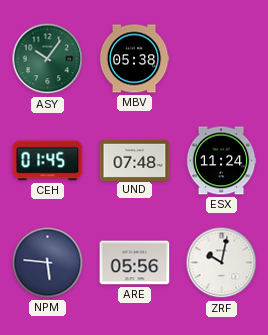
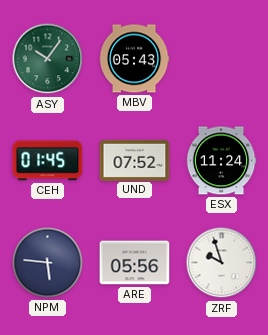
MBV: 05:38 -> 05:43 (134, 59)
UND: 07:48 -> 07:52 (135, 160)
ZRF: 10:02 -> 9:57 (222, 263)
